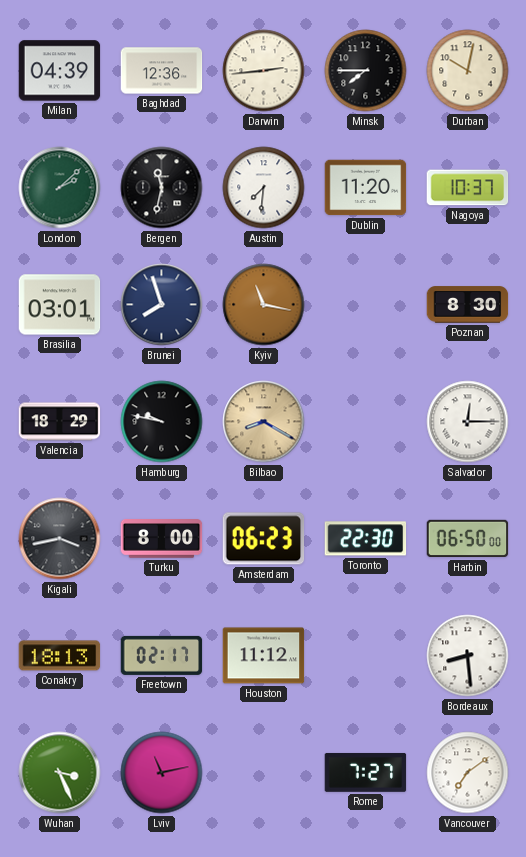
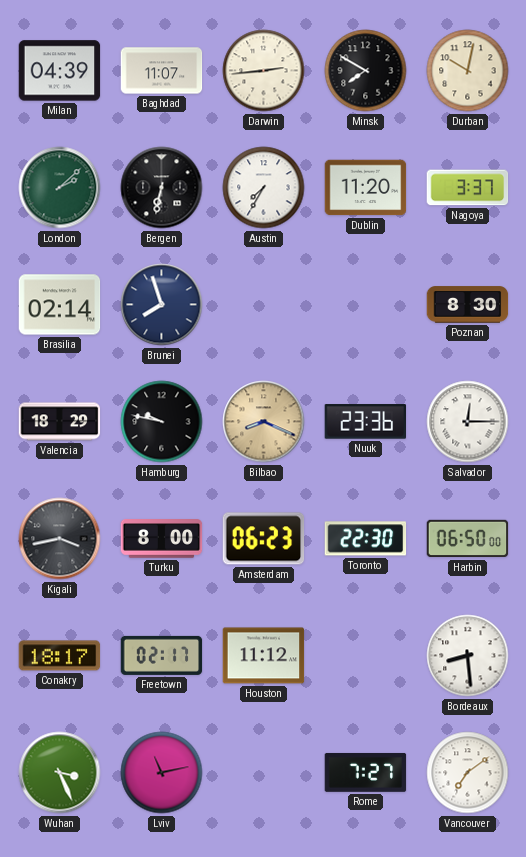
Baghdad: 12:36 -> 11:07 (162, 71)
Minsk: 7:45 -> 7:50 (366, 71)
Bergen: 11:32 -> 6:32 (162, 188)
Austin: 7:31 -> 7:35 (264, 188)
Nagoya: 10:37 -> 3:37 (468, 188)
Brasilia: 03:01 -> 02:14 (60, 305)
Kyiv: 11:17 -> none (264, 305)
Bilbao: 8:20 -> 8:19 (264, 422)
Nuuk: none -> 23:36 (366, 422)
Conakry: 18:13 -> 18:17 (60, 656)
